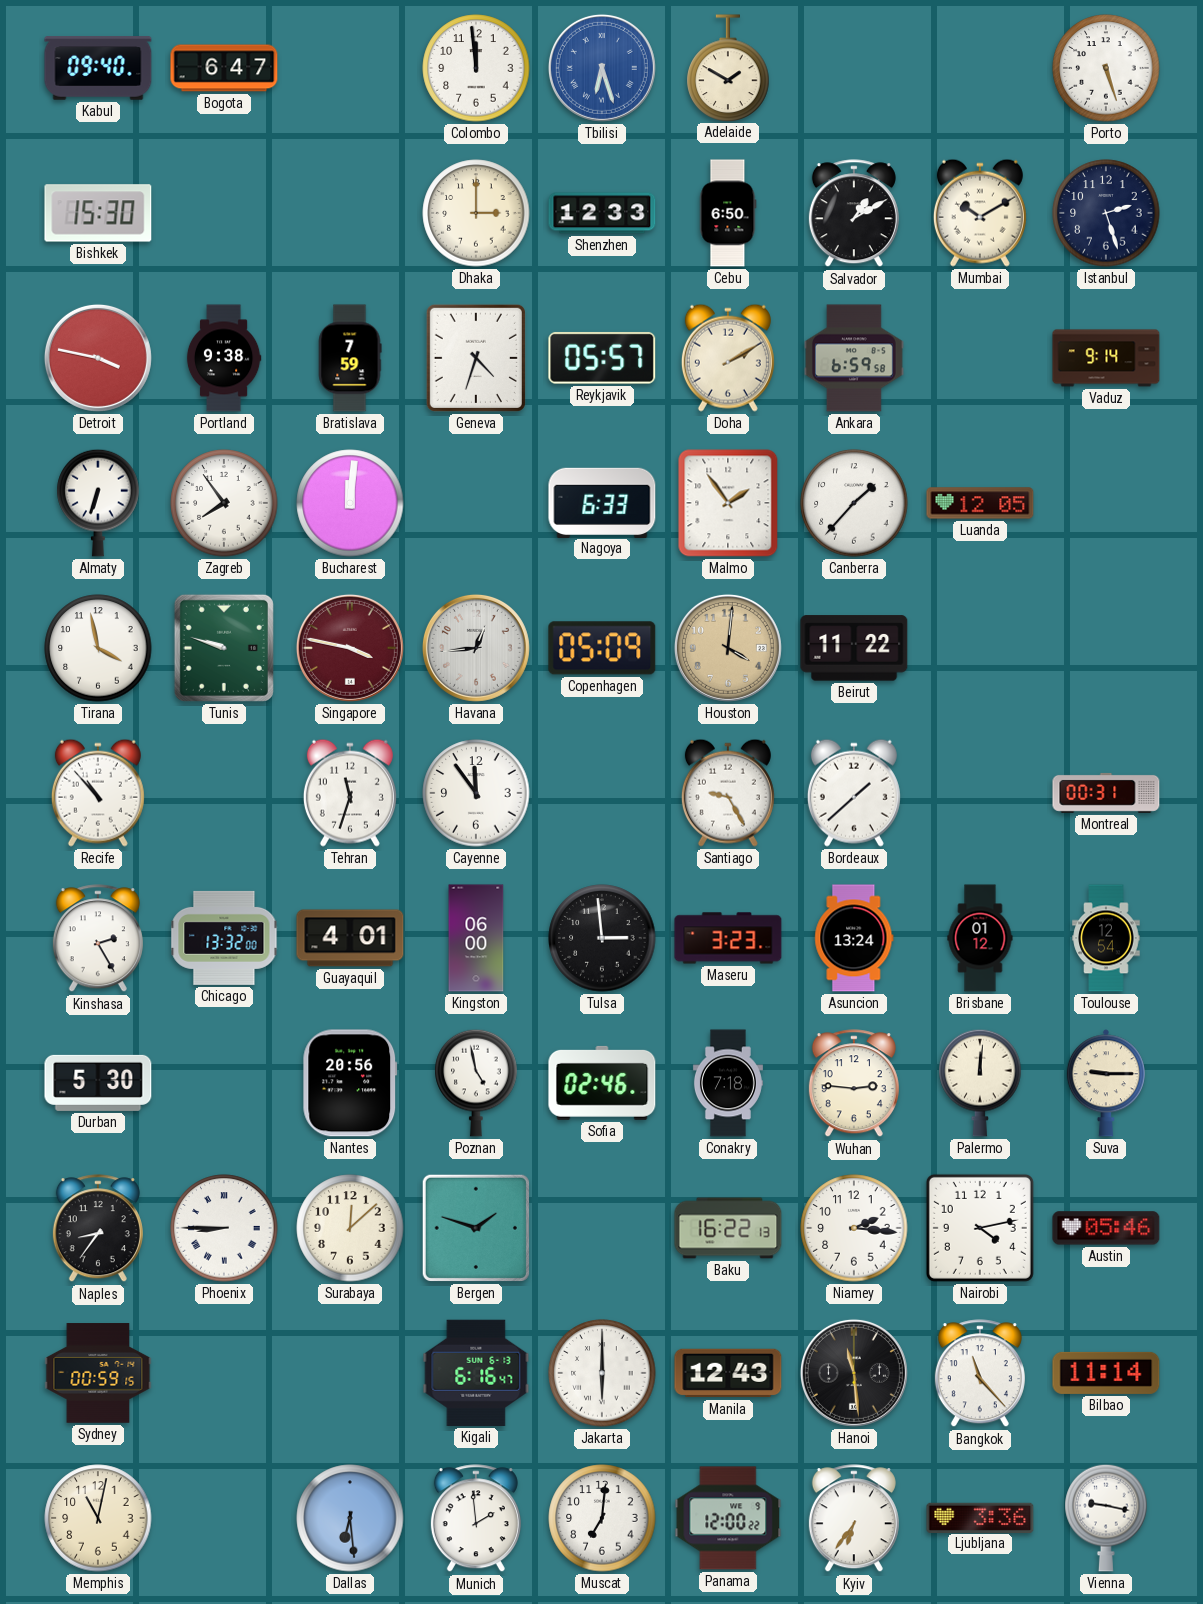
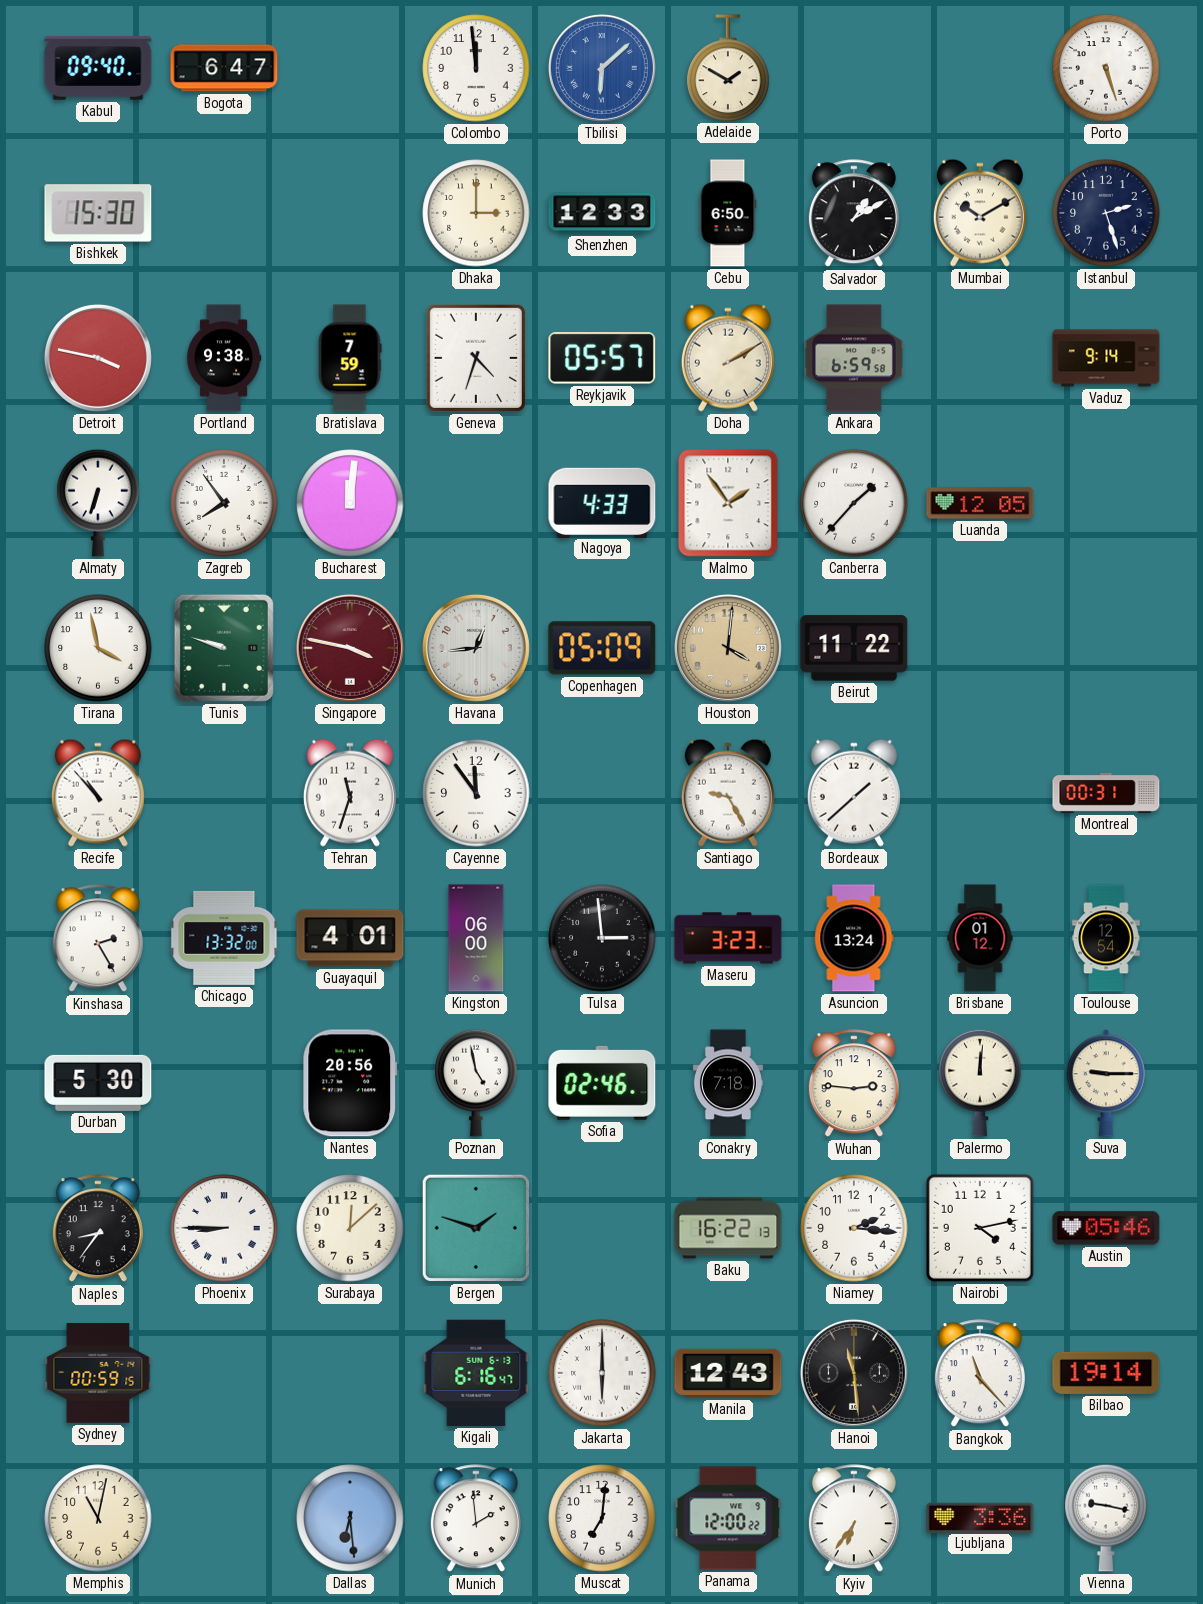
Tbilisi: 6:27 -> 6:08 (602, 68)
Nagoya: 6:33 -> 4:33 (602, 502)
Bilbao: 11:14 -> 19:14 (1106, 1373)
